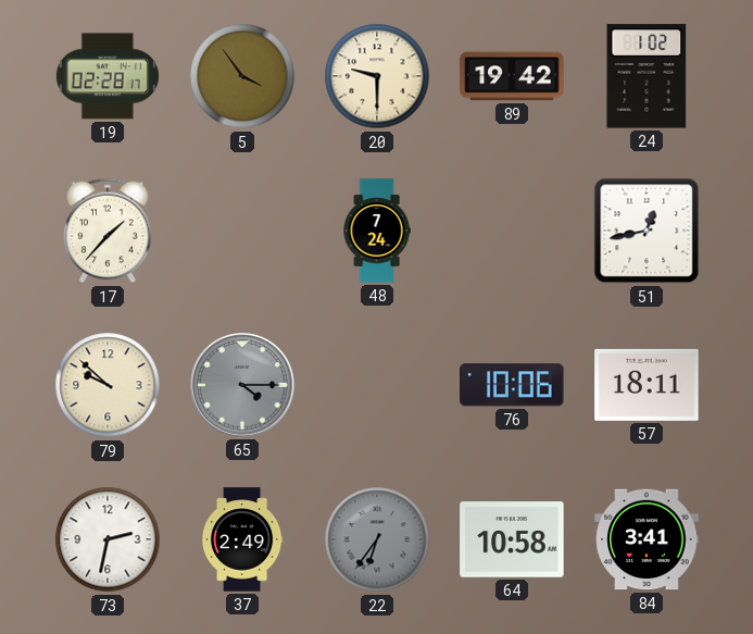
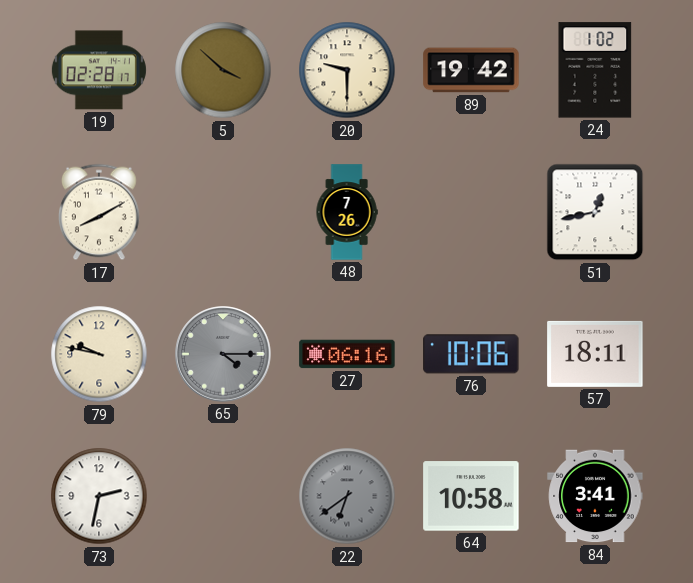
5: 3:54 -> 3:52 (223, 70)
17: 1:37 -> 8:10 (100, 212)
48: 7:24 -> 7:26 (347, 212)
79: 9:52 -> 9:47 (99, 354)
27: none -> 06:16 (347, 354)
37: 2:49 -> none (242, 539)
22: 6:36 -> 6:39 (347, 496)
